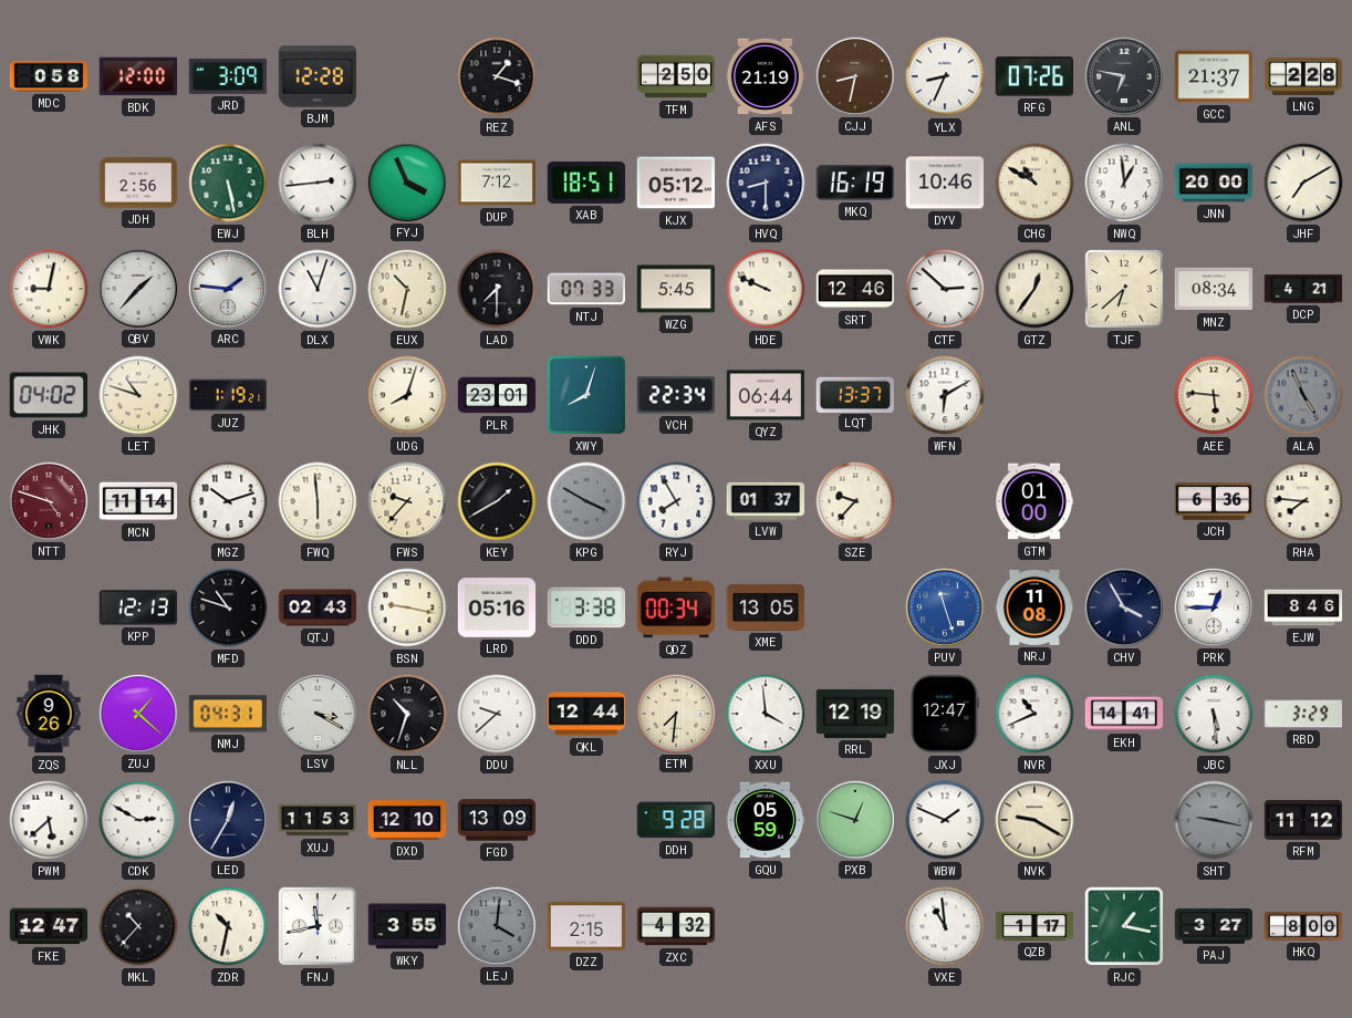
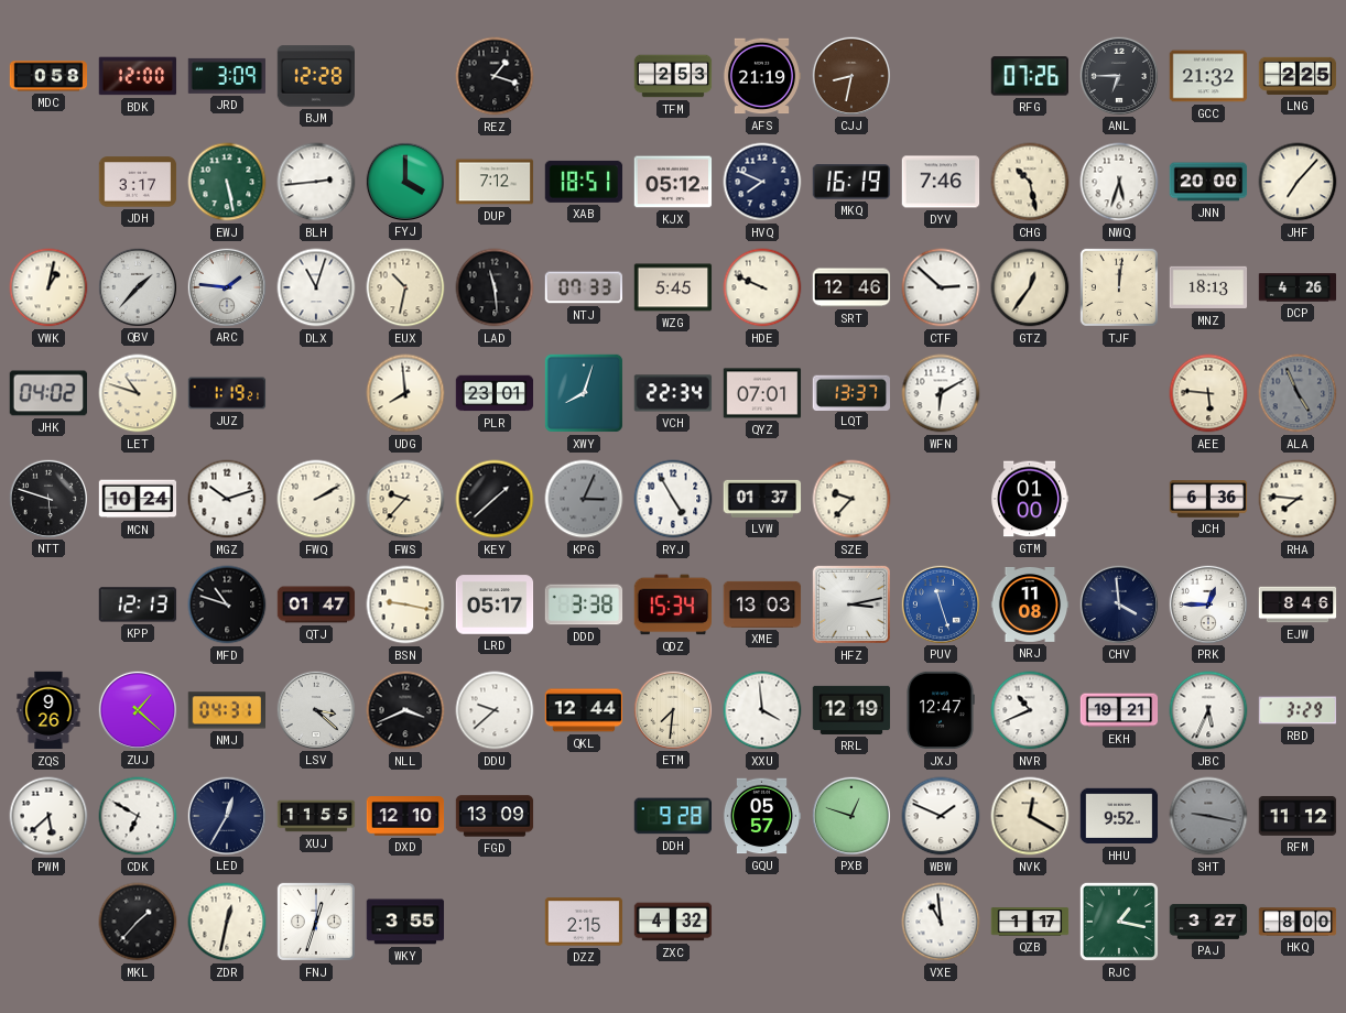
TFM: 2:50 -> 2:53 (673, 76)
YLX: 8:34 -> none (945, 76)
ANL: 6:47 -> 6:45 (1118, 75)
GCC: 21:37 -> 21:32 (1208, 76)
LNG: 2:28 -> 2:25 (1298, 76)
JDH: 2:56 -> 3:17 (138, 182)
FYJ: 3:56 -> 4:00 (404, 181)
HVQ: 8:30 -> 7:49 (762, 182)
DYV: 10:46 -> 7:46 (941, 182)
CHG: 10:50 -> 10:28 (1030, 182)
NWQ: 12:59 -> 5:33 (1119, 182)
JHF: 7:10 -> 7:07 (1298, 182)
VWK: 9:02 -> 1:02 (48, 287)
LAD: 7:30 -> 11:29 (495, 287)
TJF: 6:38 -> 12:01 (1119, 287)
MNZ: 08:34 -> 18:13 (1208, 287)
DCP: 4:21 -> 4:26 (1298, 287)
UDG: 8:03 -> 7:59 (405, 393)
QYZ: 06:44 -> 07:01 (762, 393)
NTT: 4:48 -> 5:48 (47, 498)
NTT dial: burgundy -> black (47, 498)
MCN: 11:14 -> 10:24 (138, 499)
FWQ: 5:59 -> 2:10 (316, 499)
KEY: 1:40 -> 1:38 (495, 499)
KPG: 3:50 -> 3:04 (584, 499)
RYJ: 7:55 -> 4:55 (673, 499)
QTJ: 02:43 -> 01:47 (316, 604)
LRD: 05:16 -> 05:17 (495, 604)
QDZ: 00:34 -> 15:34 (673, 604)
XME: 13:05 -> 13:03 (762, 604)
HFZ: none -> 3:13 (851, 604)
CHV: 3:55 -> 3:59 (1118, 603)
LSV: 3:20 -> 3:22 (315, 709)
NLL: 10:33 -> 3:41 (405, 710)
EKH: 14:41 -> 19:21 (1119, 710)
JBC: 5:29 -> 5:34 (1208, 710)
CDK: 2:50 -> 6:50 (138, 816)
XUJ: 11:53 -> 11:55 (316, 816)
GQU: 05:59 -> 05:57 (762, 816)
NVK: 9:20 -> 12:20 (1030, 816)
HHU: none -> 9:52 (1119, 816)
FKE: 12:47 -> none (49, 926)
MKL: 10:37 -> 1:37 (138, 922)
ZDR: 10:32 -> 12:32 (227, 922)
FNJ: 11:43 -> 12:33 (316, 922)
LEJ: 4:01 -> none (496, 925)
